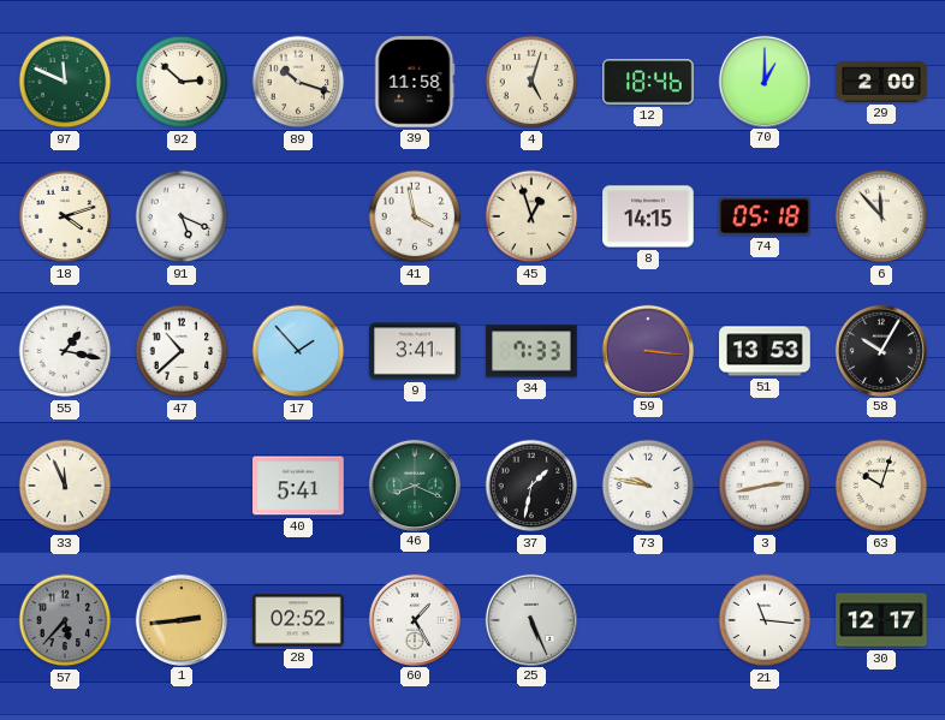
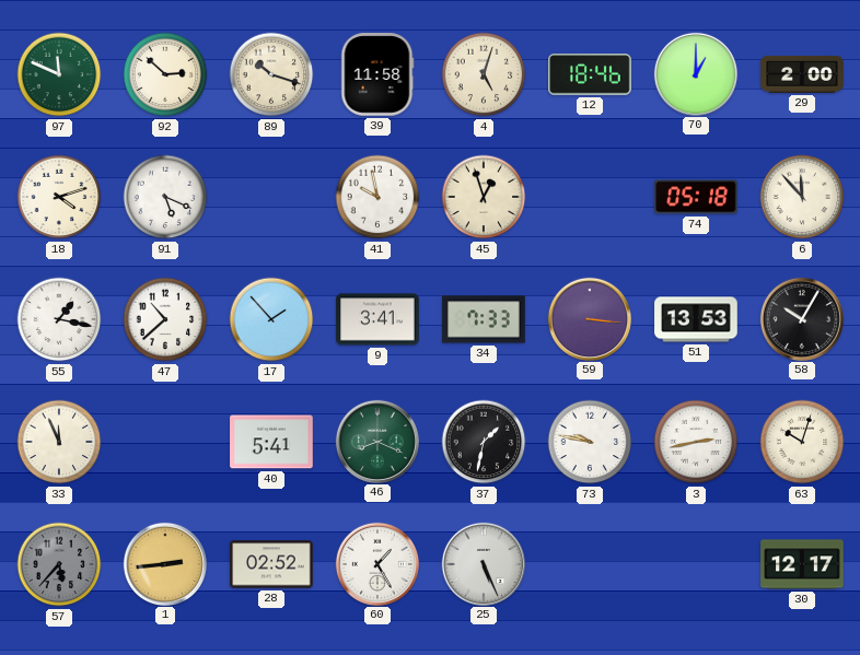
41: 3:58 -> 9:58 (377, 197)
8: 14:15 -> none (648, 216)
21: 11:16 -> none (765, 620)
